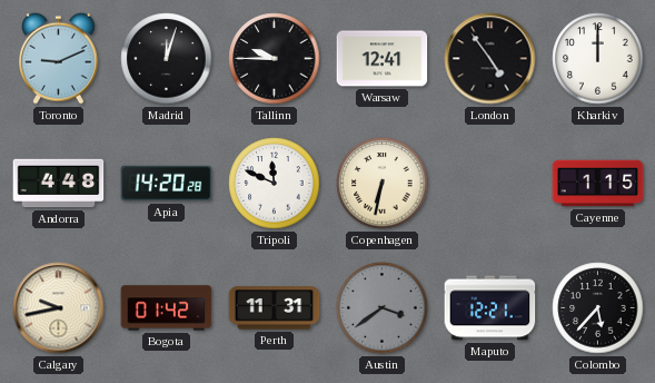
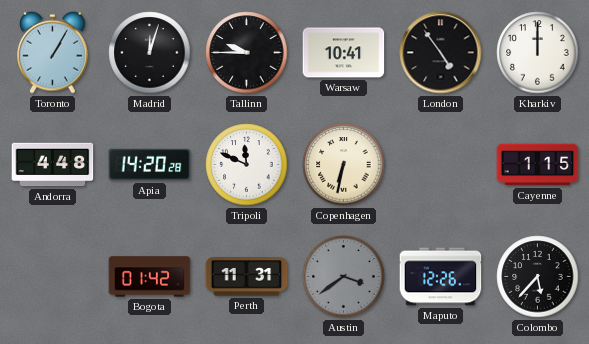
Toronto: 9:11 -> 1:05 (53, 52)
Warsaw: 12:41 -> 10:41 (344, 53)
Calgary: 9:43 -> none (59, 308)
Maputo: 12:21 -> 12:26 (441, 277)
